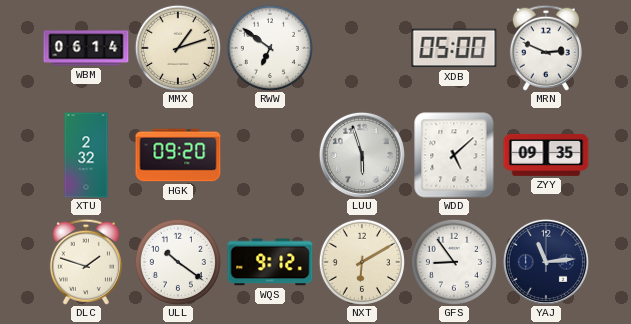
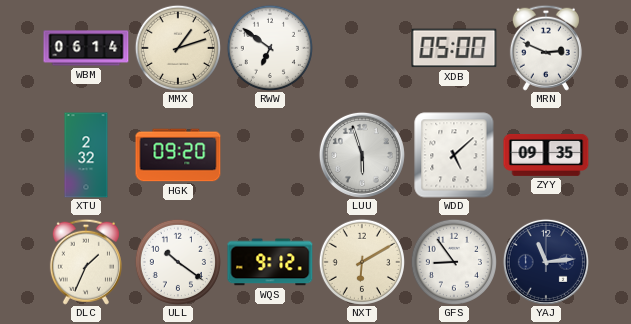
DLC: 1:48 -> 1:34 (86, 262)
